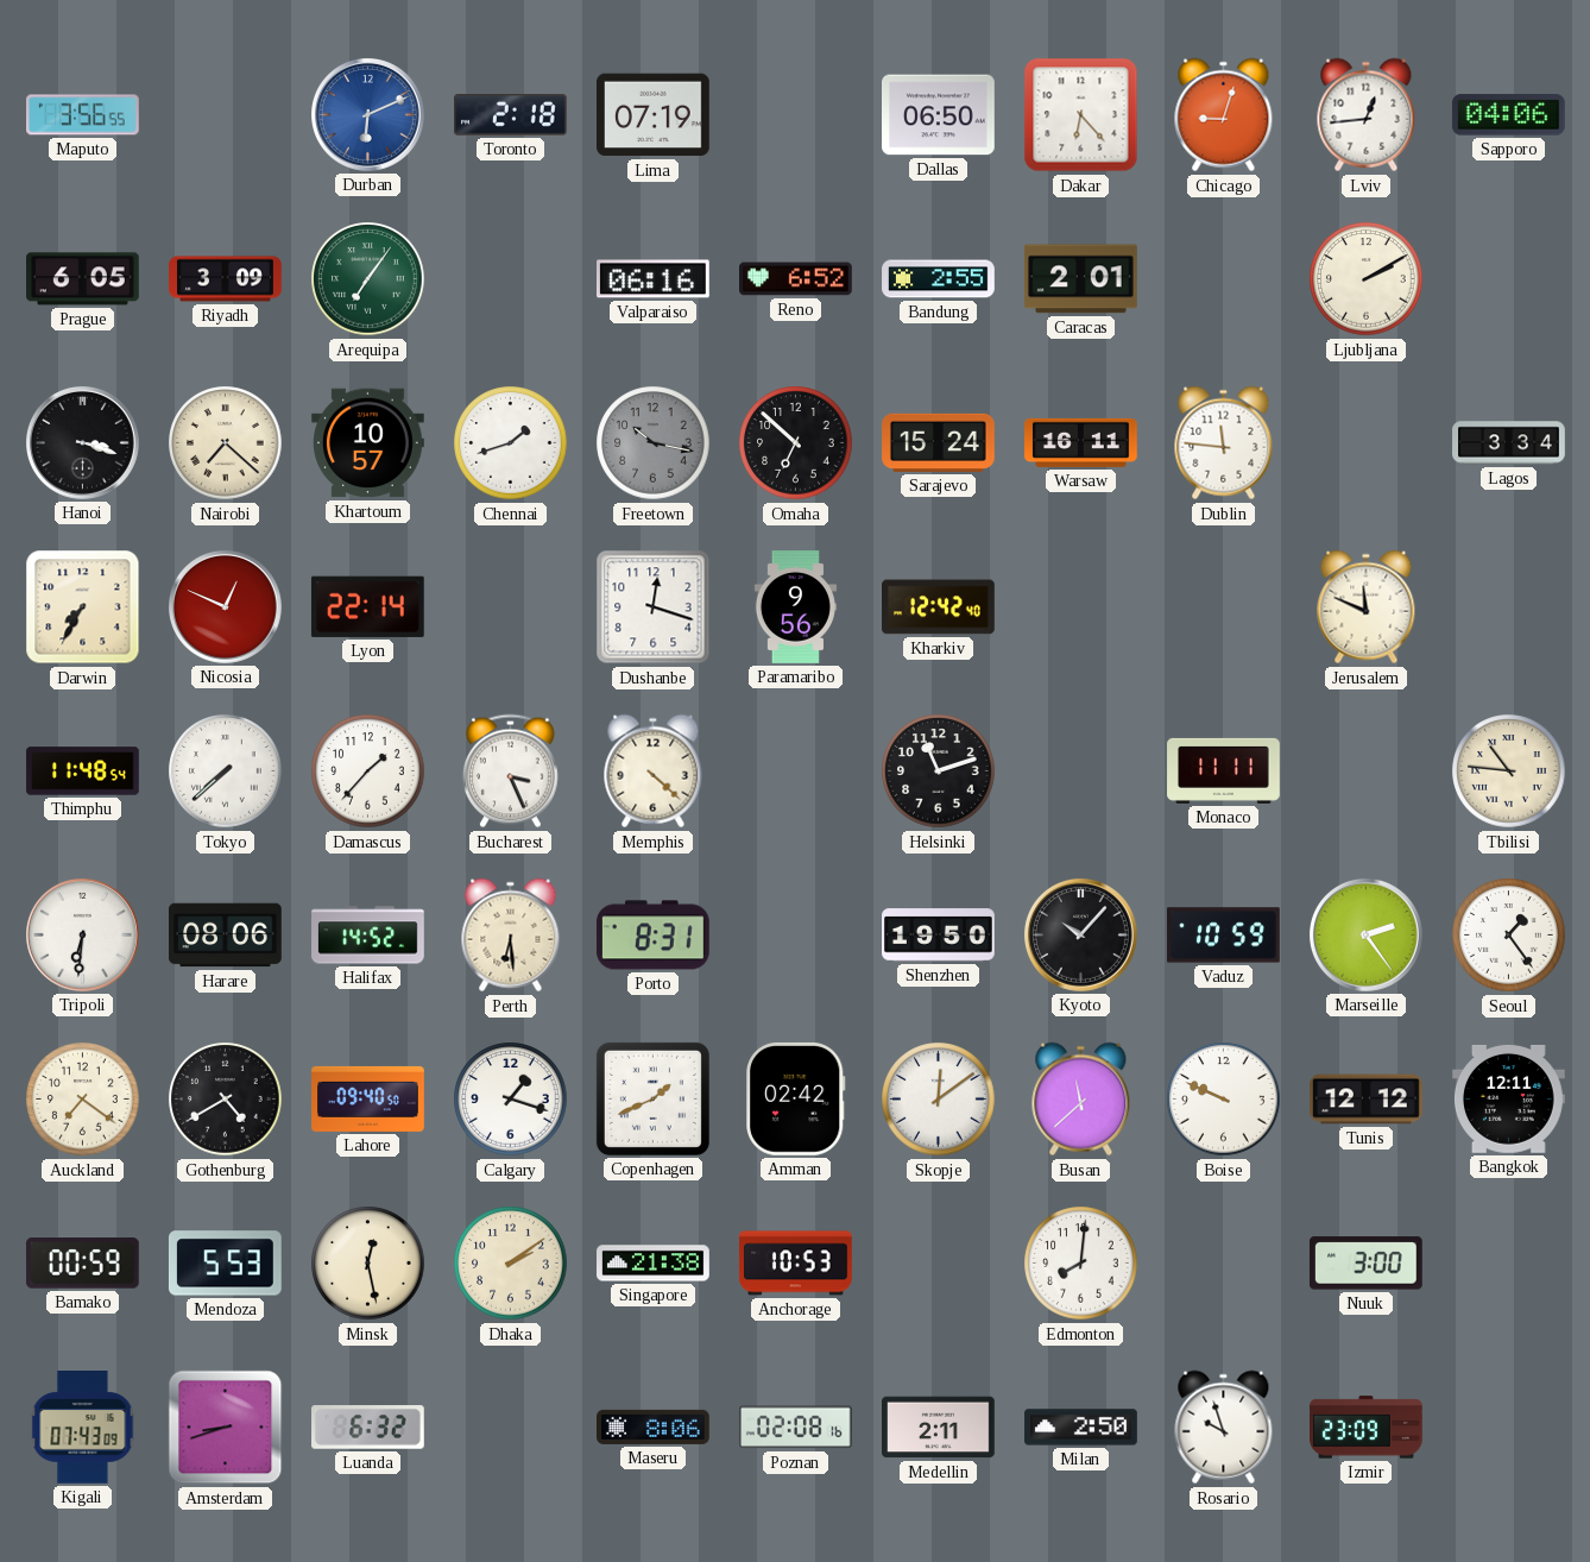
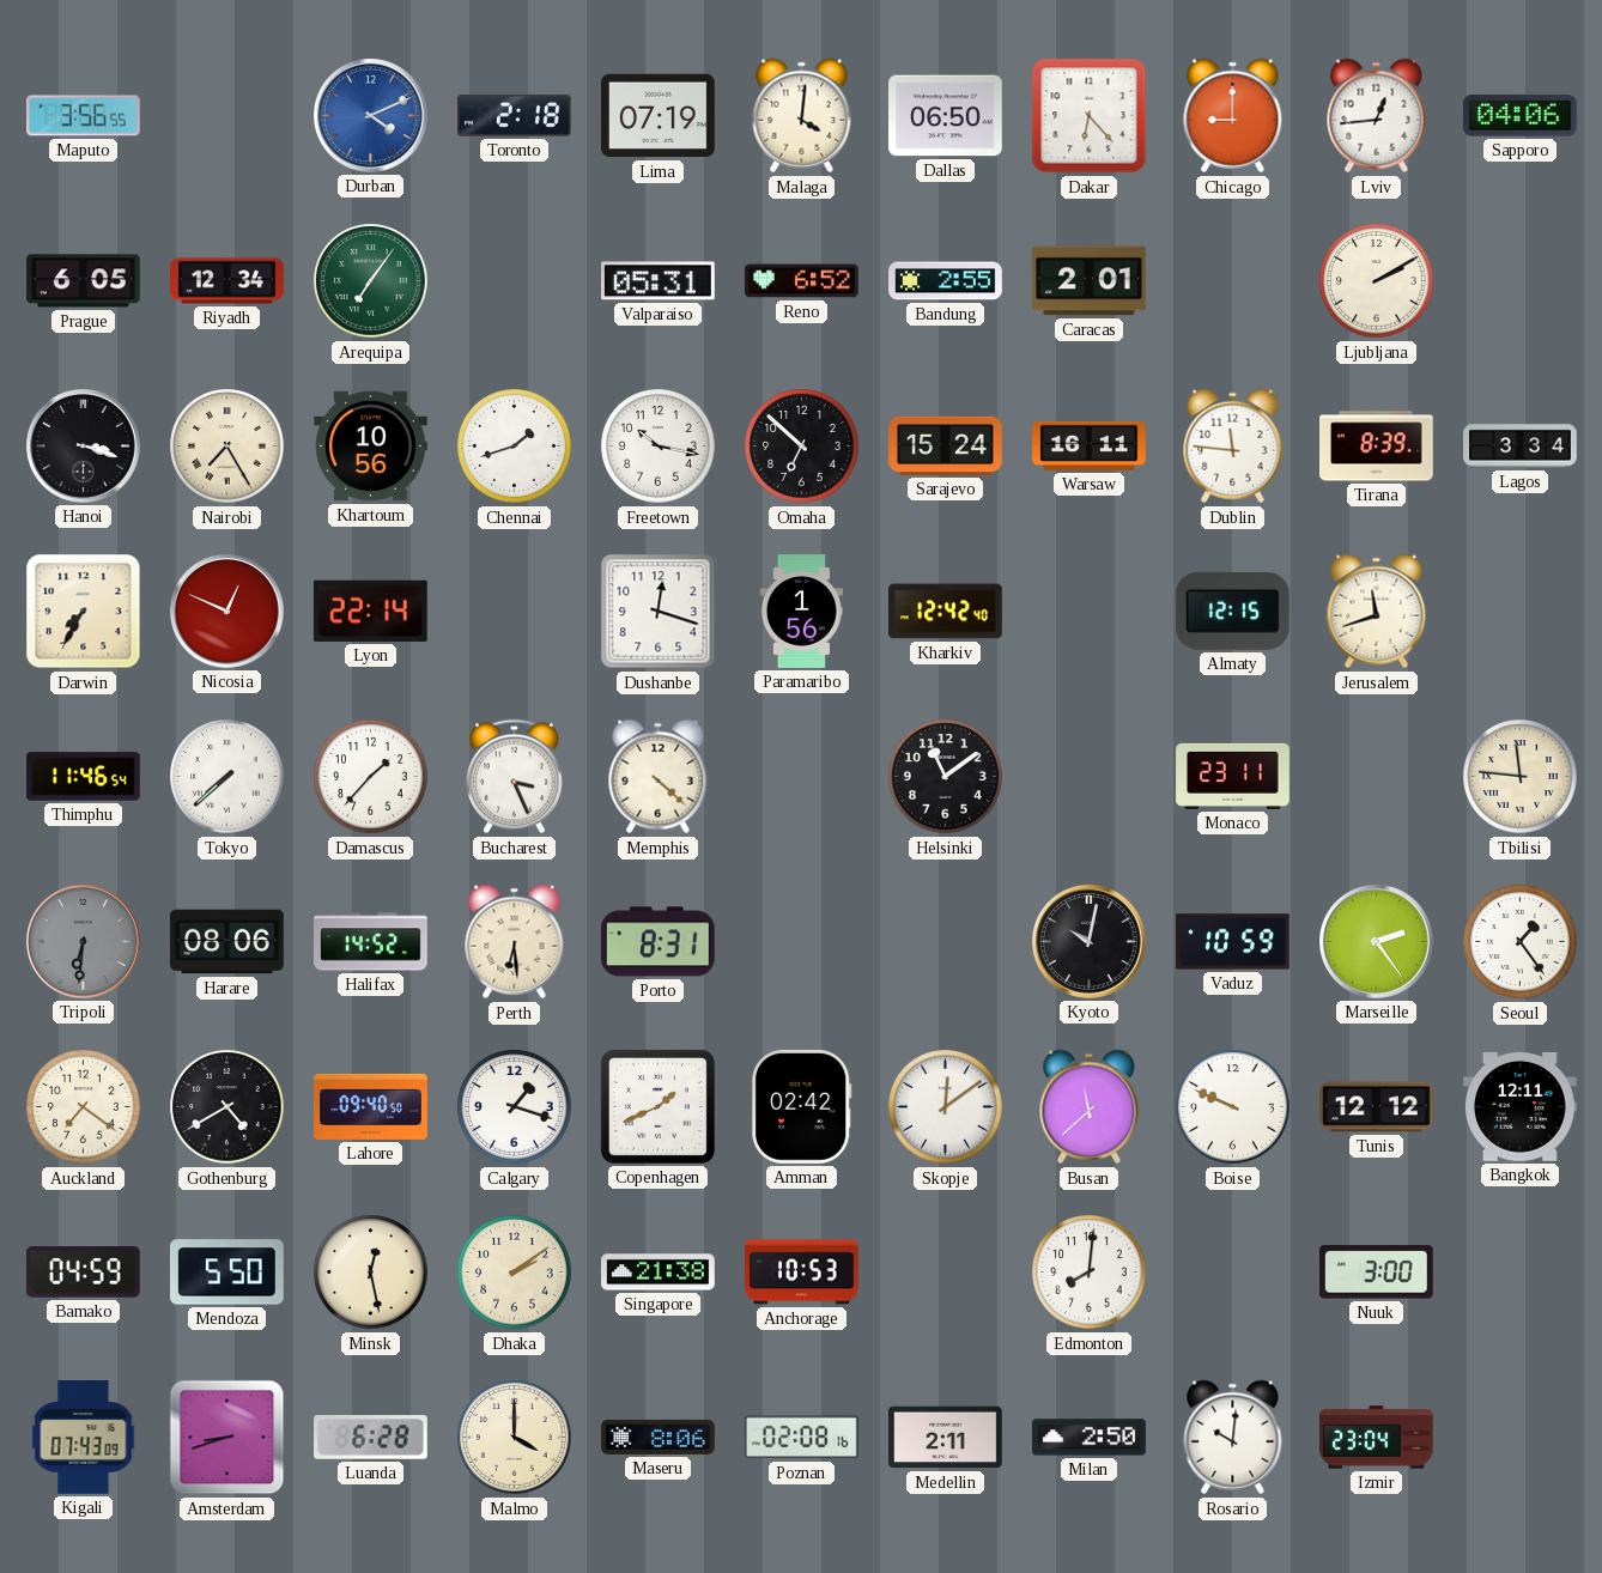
Durban: 6:11 -> 4:11 (371, 116)
Malaga: none -> 4:01 (802, 116)
Chicago: 9:03 -> 9:00 (1233, 116)
Riyadh: 3:09 -> 12:34 (227, 281)
Valparaiso: 06:16 -> 05:31 (659, 281)
Nairobi: 7:22 -> 7:25 (227, 447)
Khartoum: 10:57 -> 10:56 (371, 447)
Freetown dial: grey -> white (659, 447)
Tirana: none -> 8:39 (1377, 447)
Paramaribo: 9:56 -> 1:56 (801, 612)
Almaty: none -> 12:15 (1232, 611)
Jerusalem: 11:49 -> 11:42 (1377, 612)
Thimphu: 11:48 -> 11:46 (84, 777)
Helsinki: 11:12 -> 11:09 (946, 777)
Monaco: 11:11 -> 23:11 (1233, 776)
Tbilisi: 10:46 -> 11:46 (1521, 777)
Tripoli dial: white -> grey (84, 942)
Shenzhen: 19:50 -> none (939, 936)
Kyoto: 10:07 -> 10:02 (1090, 942)
Bamako: 00:59 -> 04:59 (83, 1273)
Mendoza: 5:53 -> 5:50 (227, 1273)
Luanda: 6:32 -> 6:28 (371, 1438)
Malmo: none -> 4:00 (515, 1438)
Rosario: 9:57 -> 10:01 (1233, 1438)
Izmir: 23:09 -> 23:04 (1377, 1438)
